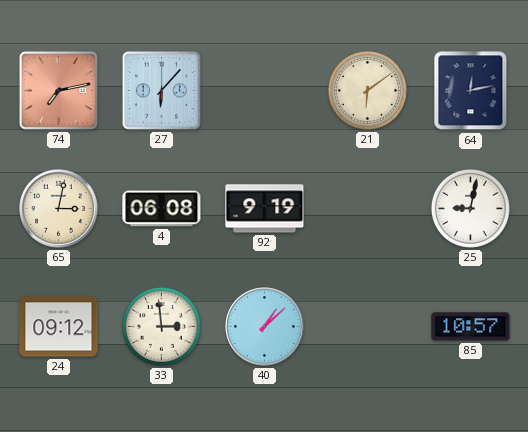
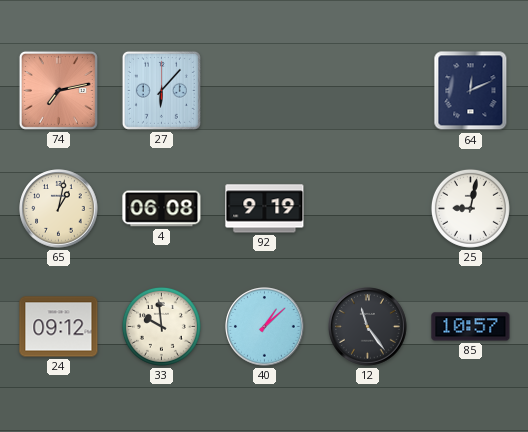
21: 6:09 -> none (367, 90)
64: 12:13 -> 12:11 (471, 91)
65: 3:02 -> 1:02 (59, 209)
33: 2:59 -> 9:59 (161, 326)
12: none -> 11:24 (368, 327)
